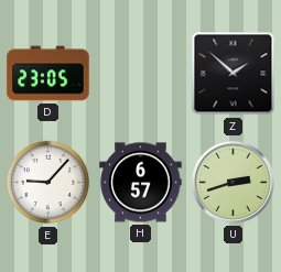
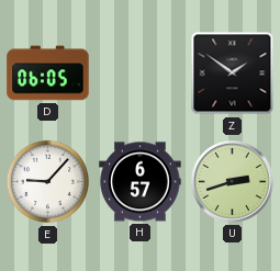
D: 23:05 -> 06:05 (48, 74)
Z: 1:52 -> 1:51 (233, 74)
